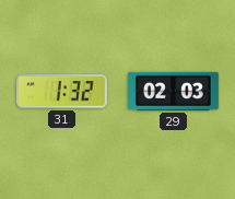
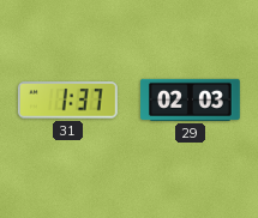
31: 1:32 -> 1:37 (67, 101)
